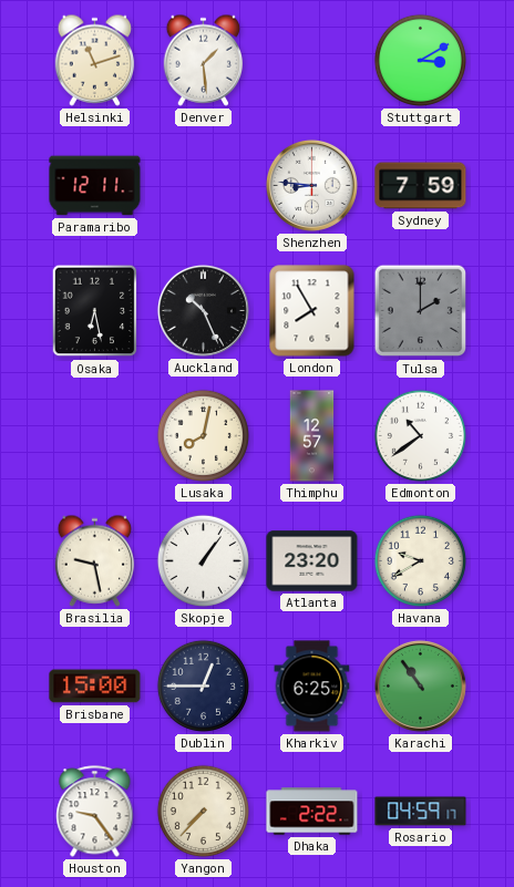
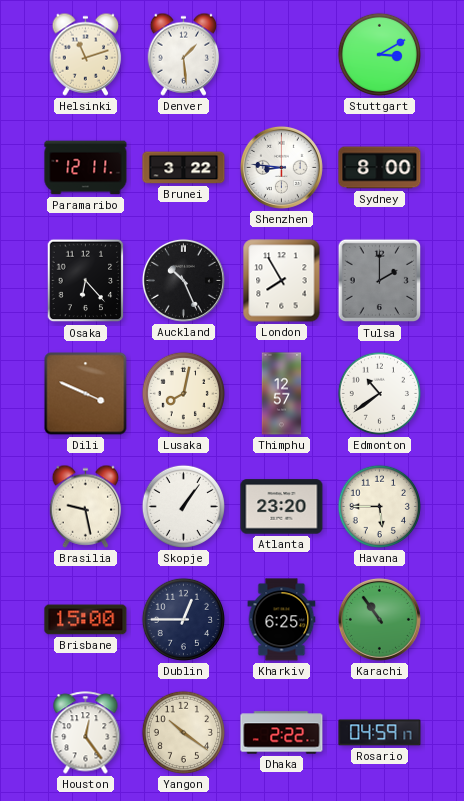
Brunei: none -> 3:22 (184, 168)
Sydney: 7:59 -> 8:00 (380, 168)
Osaka: 6:28 -> 6:23 (86, 281)
Dili: none -> 3:49 (86, 394)
Havana: 9:40 -> 5:45 (379, 506)
Houston: 9:24 -> 12:24 (86, 733)
Yangon: 7:37 -> 10:21 (183, 732)
